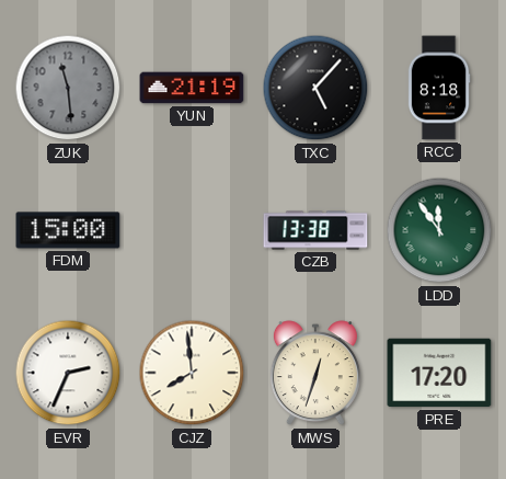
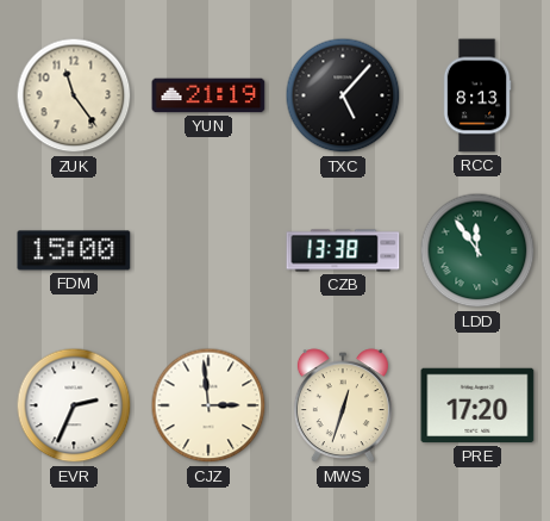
ZUK: 11:29 -> 11:24 (74, 95)
ZUK dial: grey -> cream (74, 95)
RCC: 8:18 -> 8:13 (477, 95)
CJZ: 7:59 -> 2:59 (208, 405)
